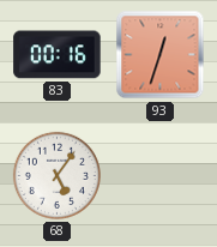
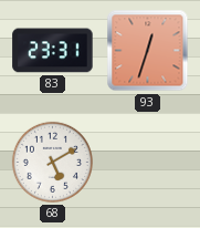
83: 00:16 -> 23:31 (53, 51)
68: 5:06 -> 5:10 (52, 162)
